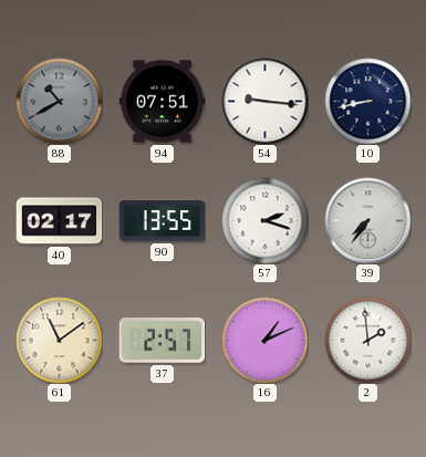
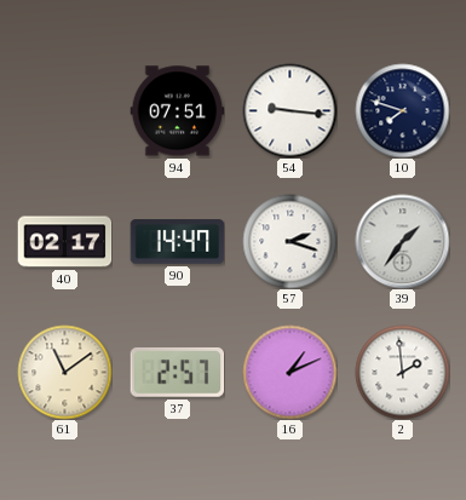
88: 10:40 -> none (59, 101)
10: 8:43 -> 7:48 (402, 110)
90: 13:55 -> 14:47 (177, 242)
39: 7:36 -> 1:36 (402, 241)
